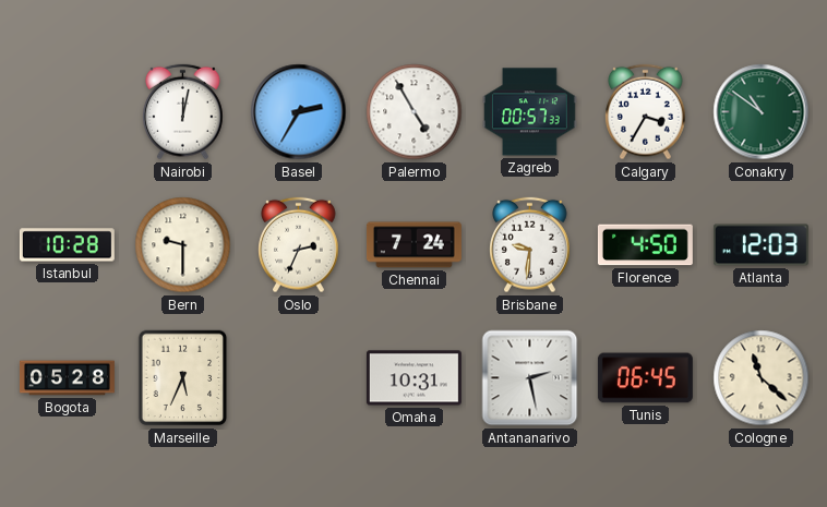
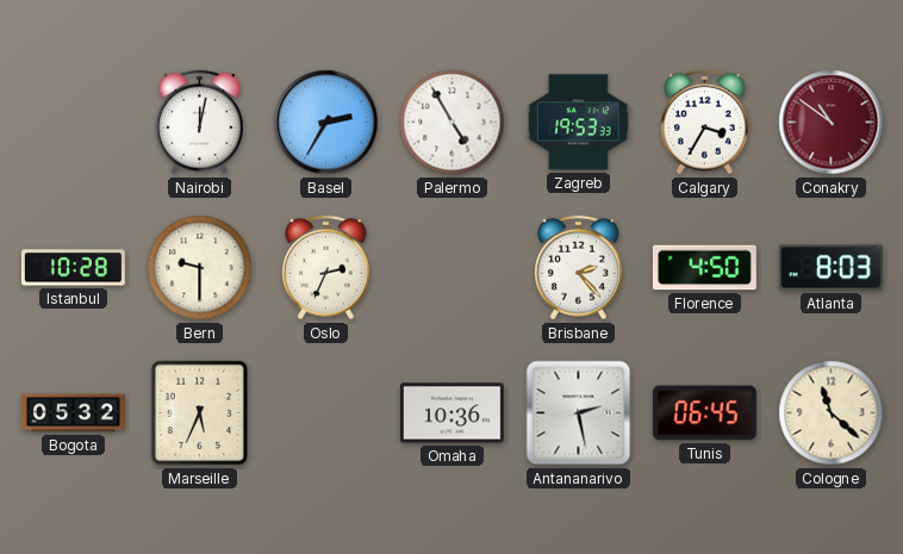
Zagreb: 00:57 -> 19:53 (578, 123)
Conakry dial: green -> burgundy (832, 123)
Chennai: 7:24 -> none (413, 245)
Brisbane: 9:31 -> 2:23 (579, 268)
Atlanta: 12:03 -> 8:03 (830, 268)
Bogota: 05:28 -> 05:32 (73, 413)
Omaha: 10:31 -> 10:36 (451, 413)
